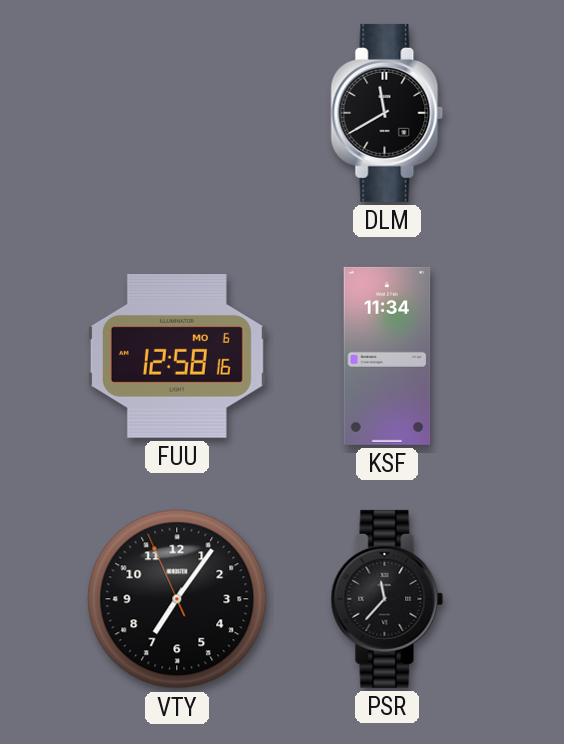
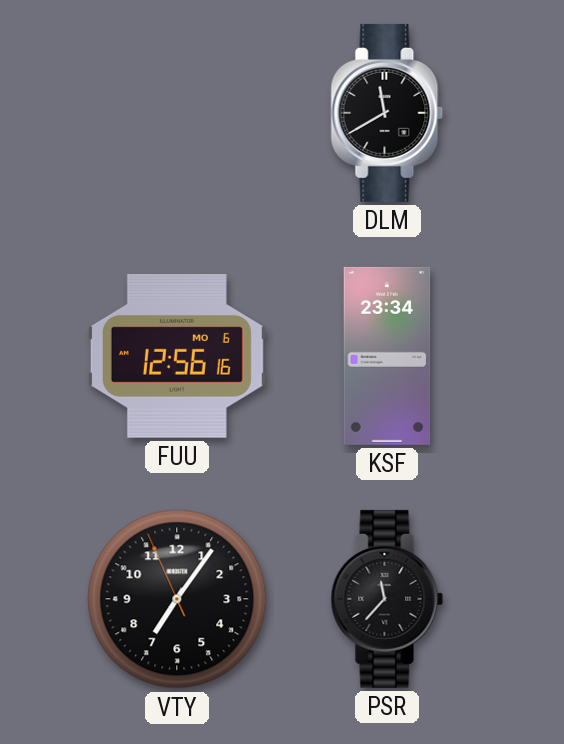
FUU: 12:58 -> 12:56 (177, 356)
KSF: 11:34 -> 23:34 (387, 356)
